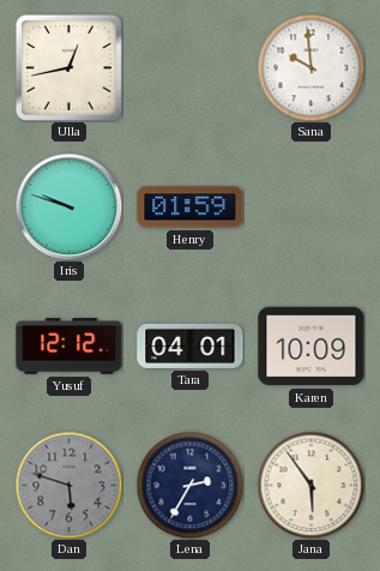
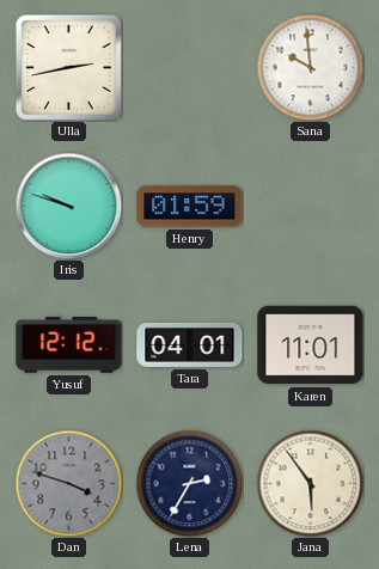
Ulla: 12:43 -> 2:43 (68, 67)
Karen: 10:09 -> 11:01 (311, 345)
Dan: 5:48 -> 3:48 (68, 483)
